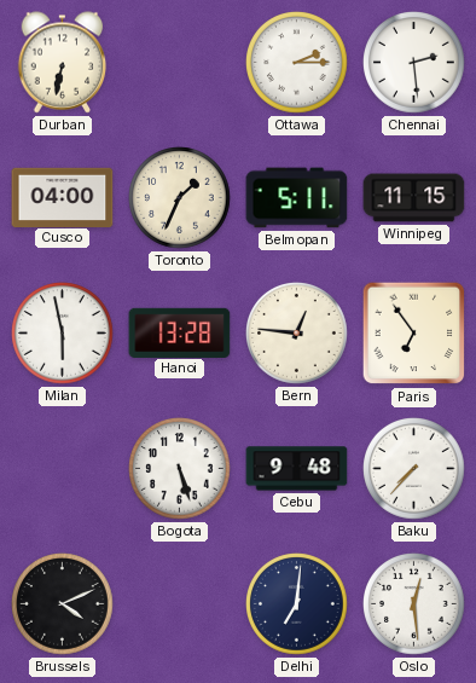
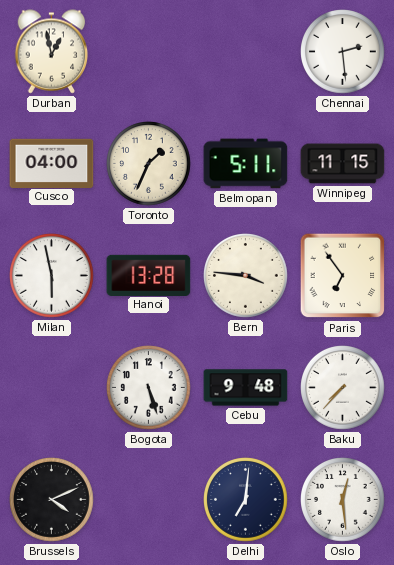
Durban: 6:32 -> 12:58 (52, 52)
Ottawa: 2:15 -> none (297, 63)
Bern: 12:46 -> 3:46 (246, 276)
